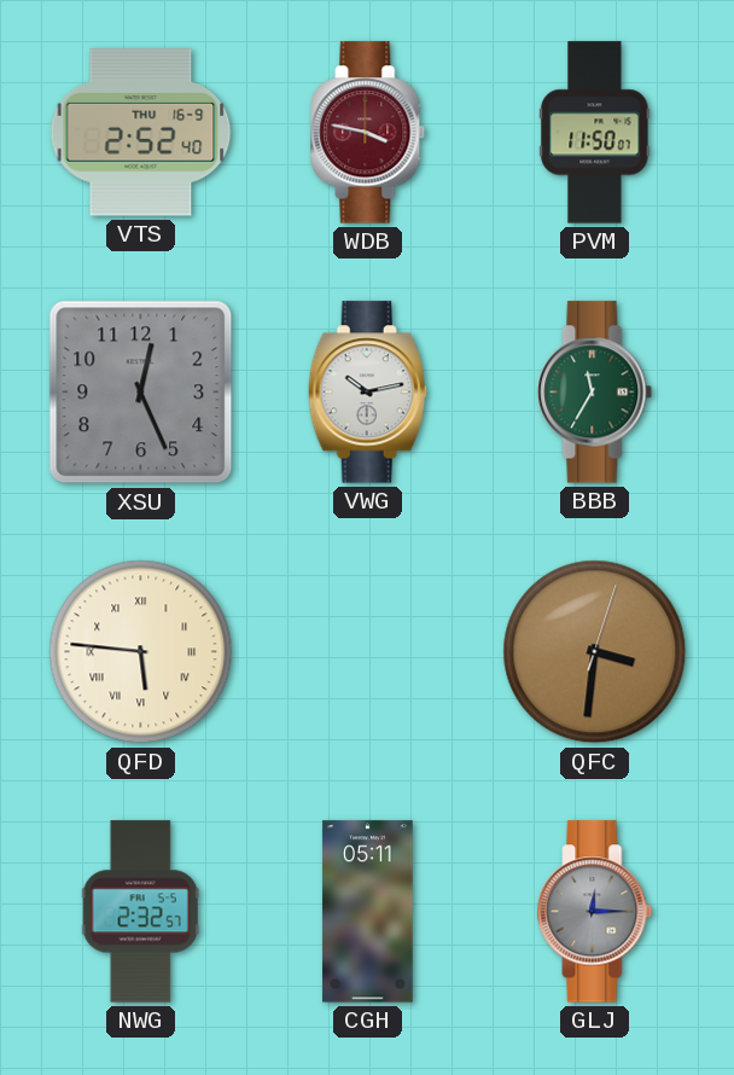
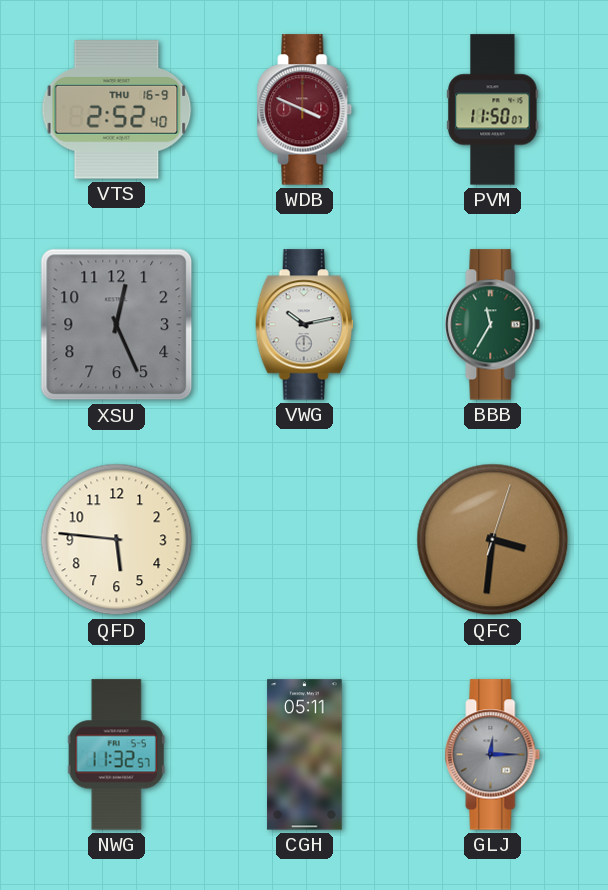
WDB: 3:47 -> 3:49 (305, 110)
QFD numerals: Roman -> Arabic (117, 540)
NWG: 2:32 -> 11:32 (116, 755)
